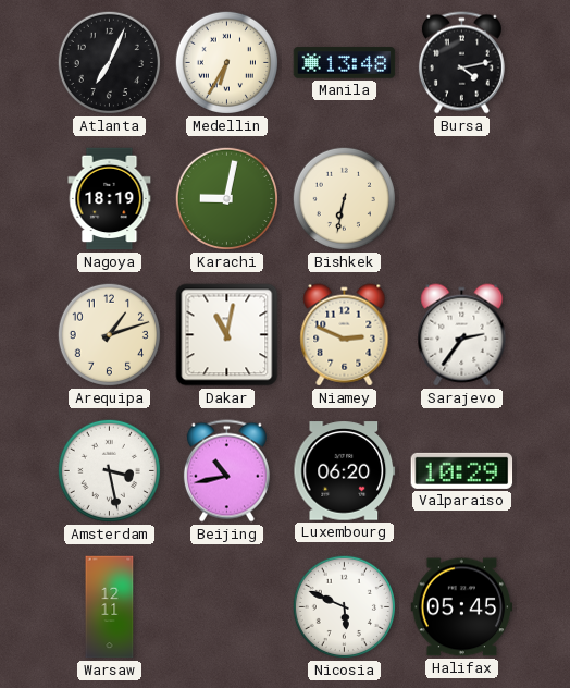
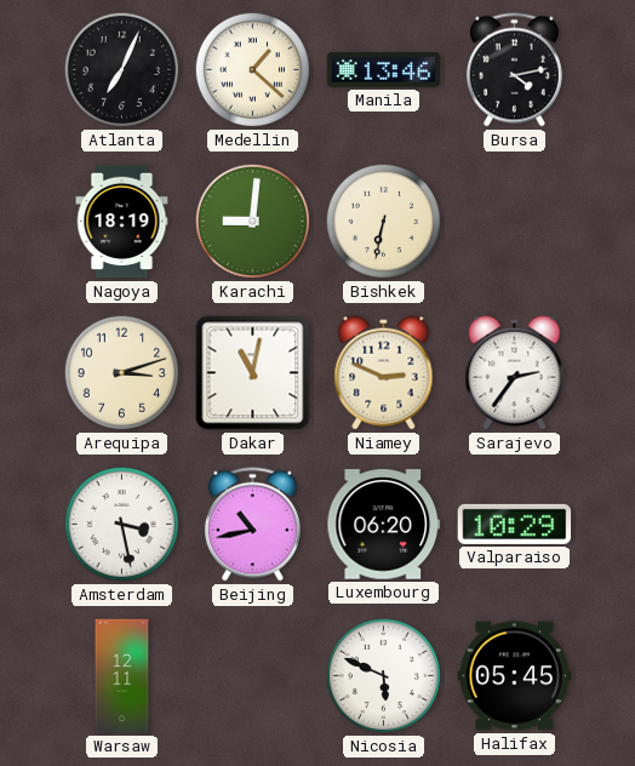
Medellin: 6:35 -> 1:22 (252, 69)
Manila: 13:48 -> 13:46 (384, 70)
Karachi: 9:02 -> 9:01 (252, 221)
Arequipa: 1:12 -> 3:12 (121, 372)
